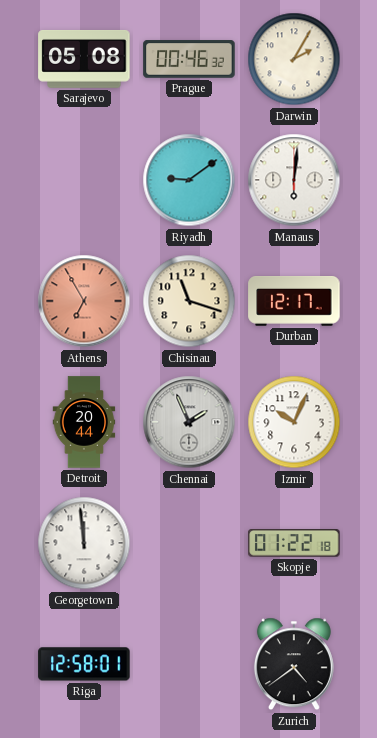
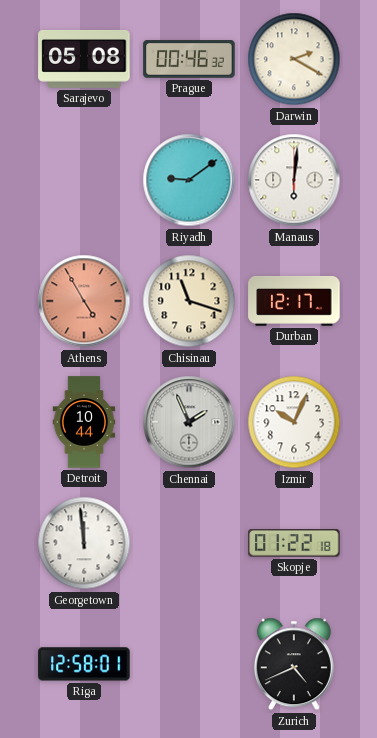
Darwin: 2:05 -> 2:20 (294, 59)
Athens: 6:55 -> 4:55 (84, 301)
Detroit: 20:44 -> 10:44 (84, 422)
Zurich: 4:39 -> 4:41 (294, 664)
